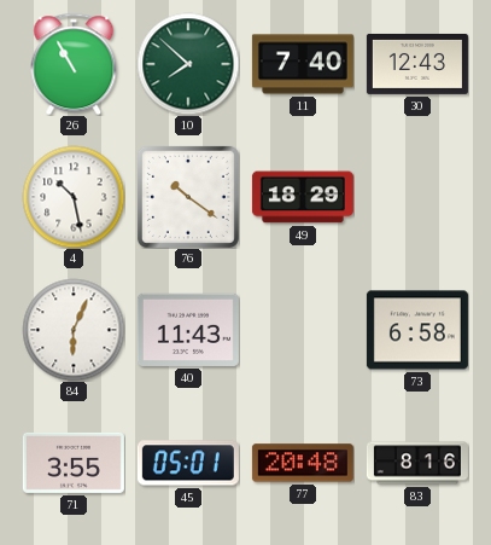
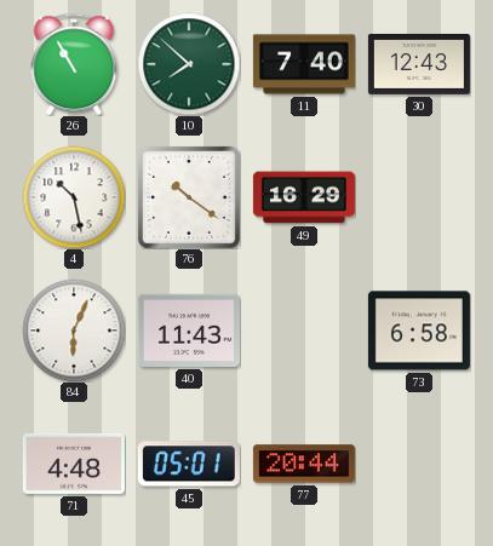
49: 18:29 -> 16:29 (304, 197)
71: 3:55 -> 4:48 (74, 464)
77: 20:48 -> 20:44 (304, 464)
83: 8:16 -> none (417, 463)
